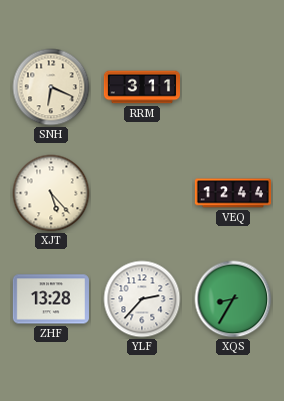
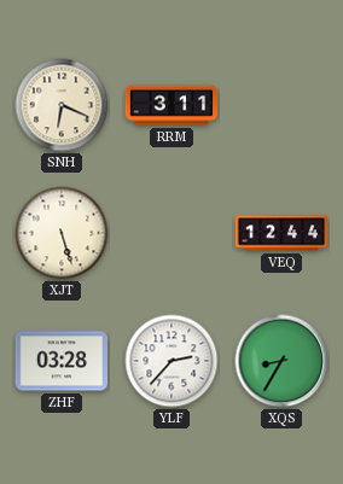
XJT: 5:23 -> 5:27 (62, 233)
ZHF: 13:28 -> 03:28 (62, 361)
